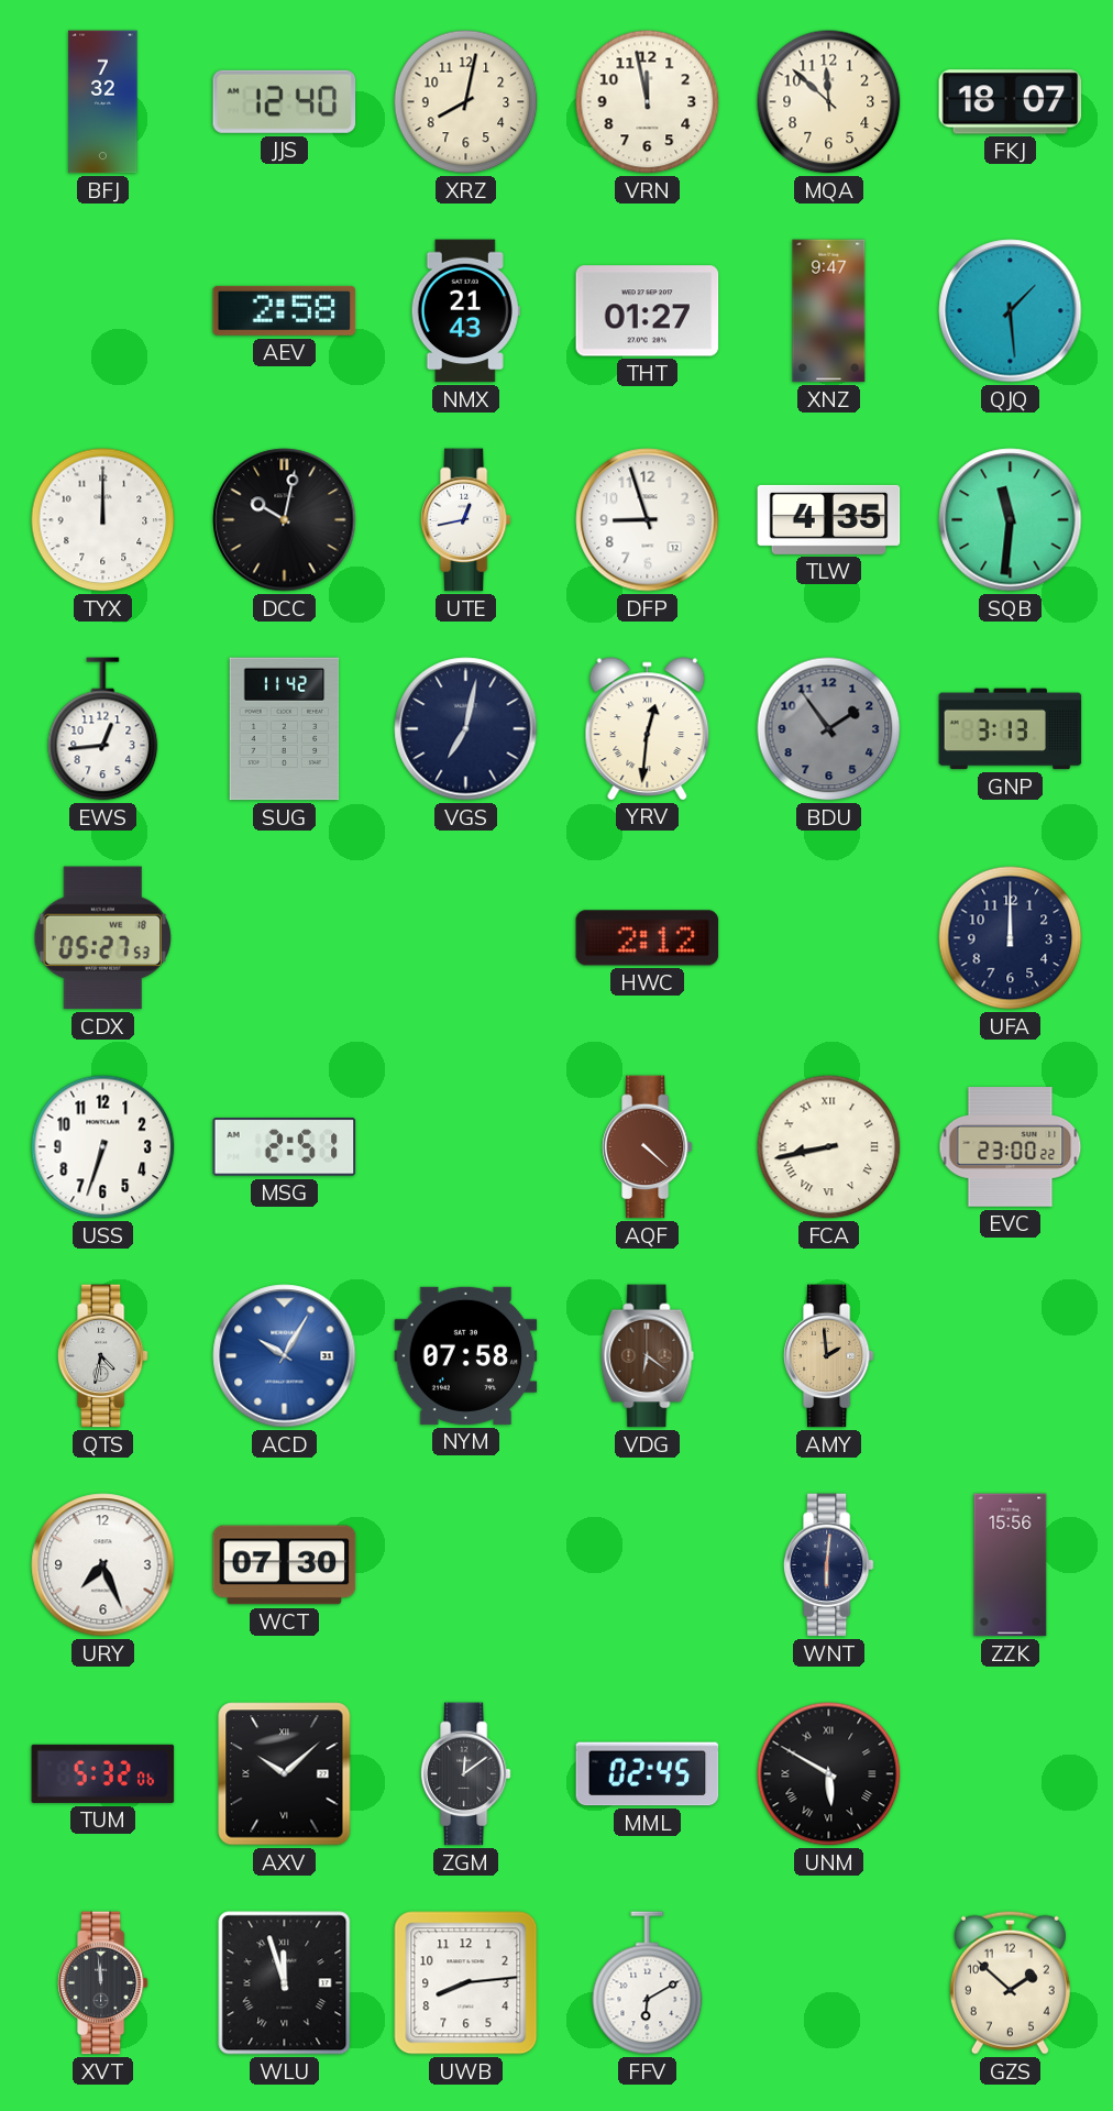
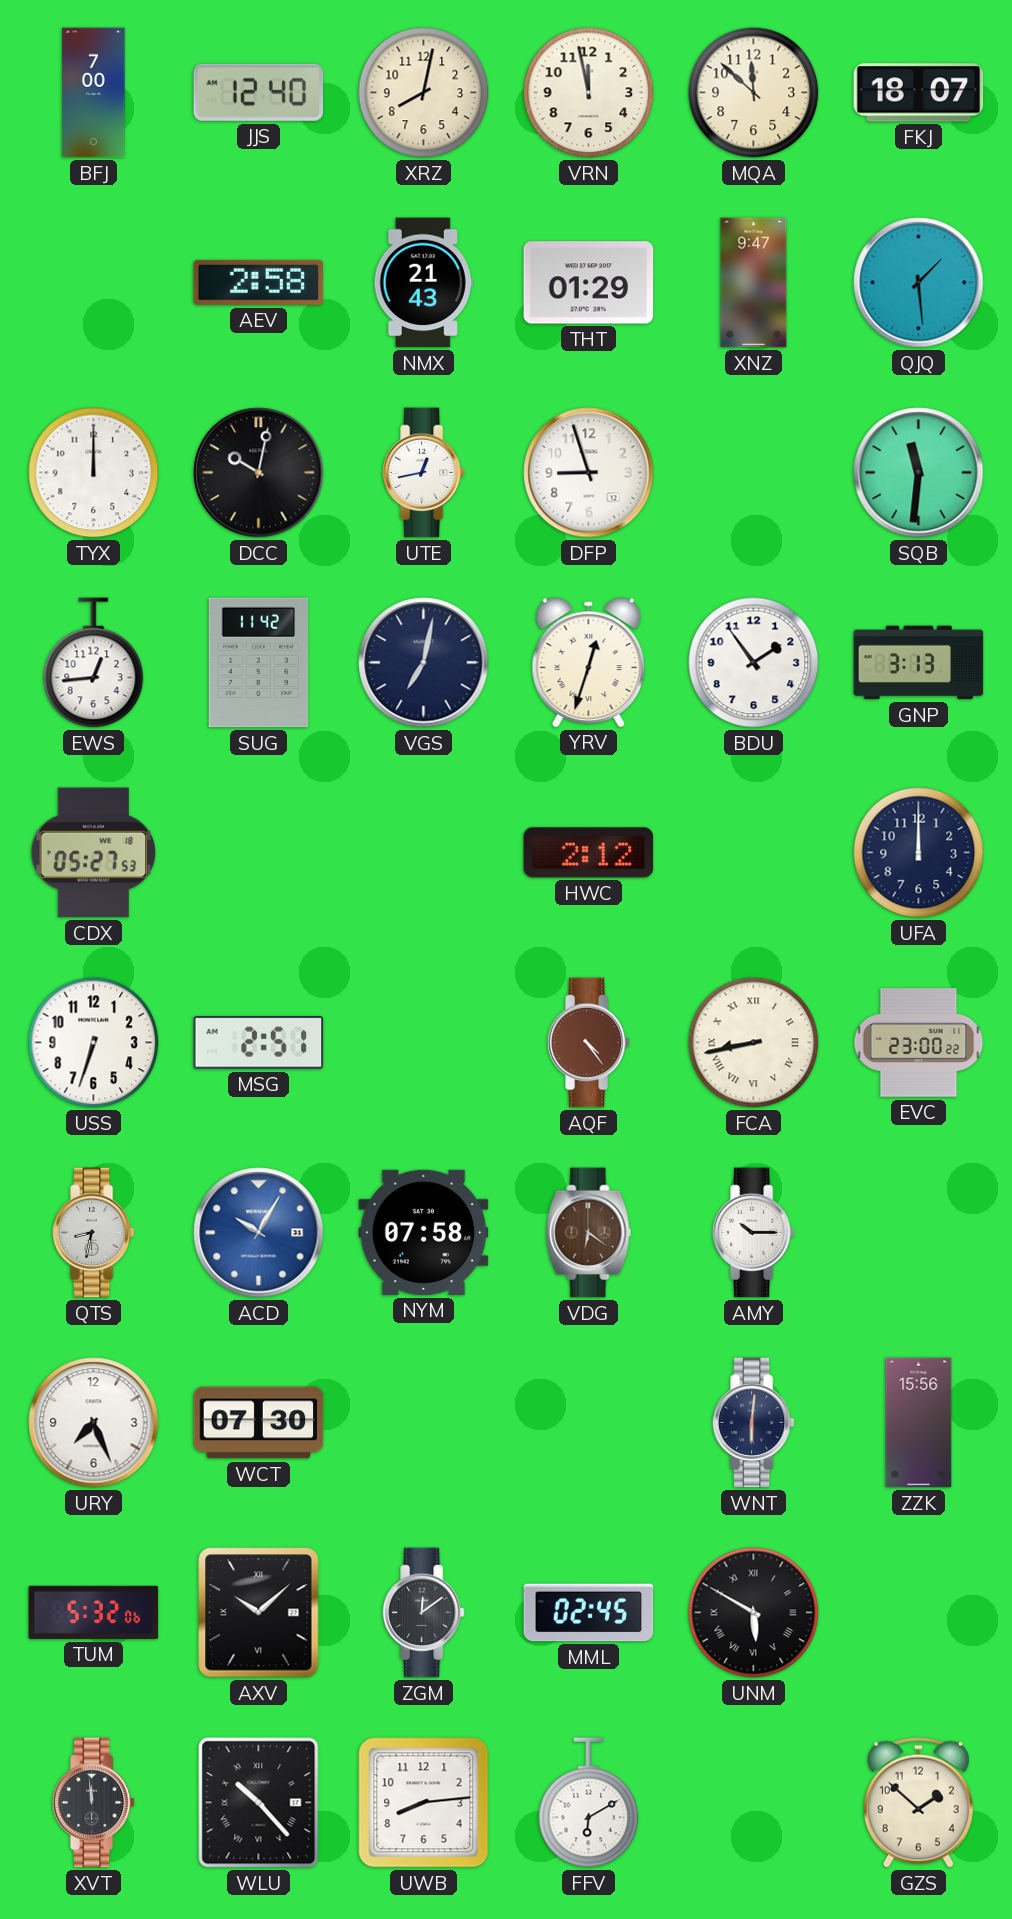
BFJ: 7:32 -> 7:00 (94, 93)
THT: 01:27 -> 01:29 (589, 283)
TLW: 4:35 -> none (829, 519)
YRV: 12:31 -> 12:33 (589, 662)
BDU dial: grey -> white (754, 663)
AQF: 4:22 -> 4:24 (588, 1043)
QTS: 4:32 -> 8:32 (93, 1233)
AMY: 1:59 -> 10:15 (753, 1233)
AMY dial: champagne -> white (753, 1233)
WLU: 11:57 -> 10:23 (259, 1803)
